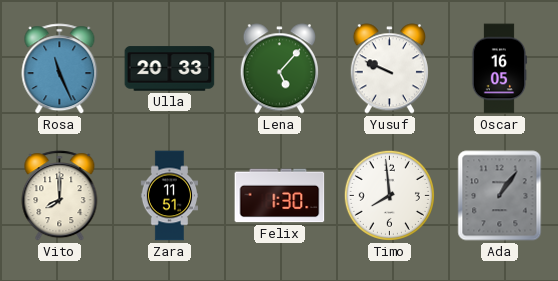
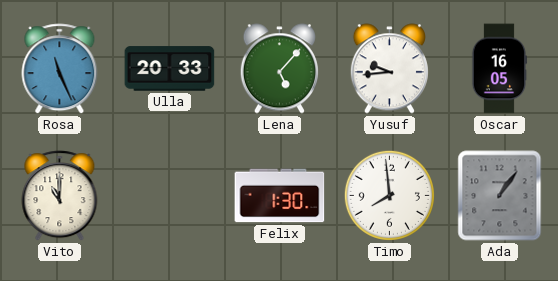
Yusuf: 9:49 -> 9:44 (389, 69)
Vito: 8:00 -> 11:00 (60, 196)
Zara: 11:51 -> none (169, 196)
